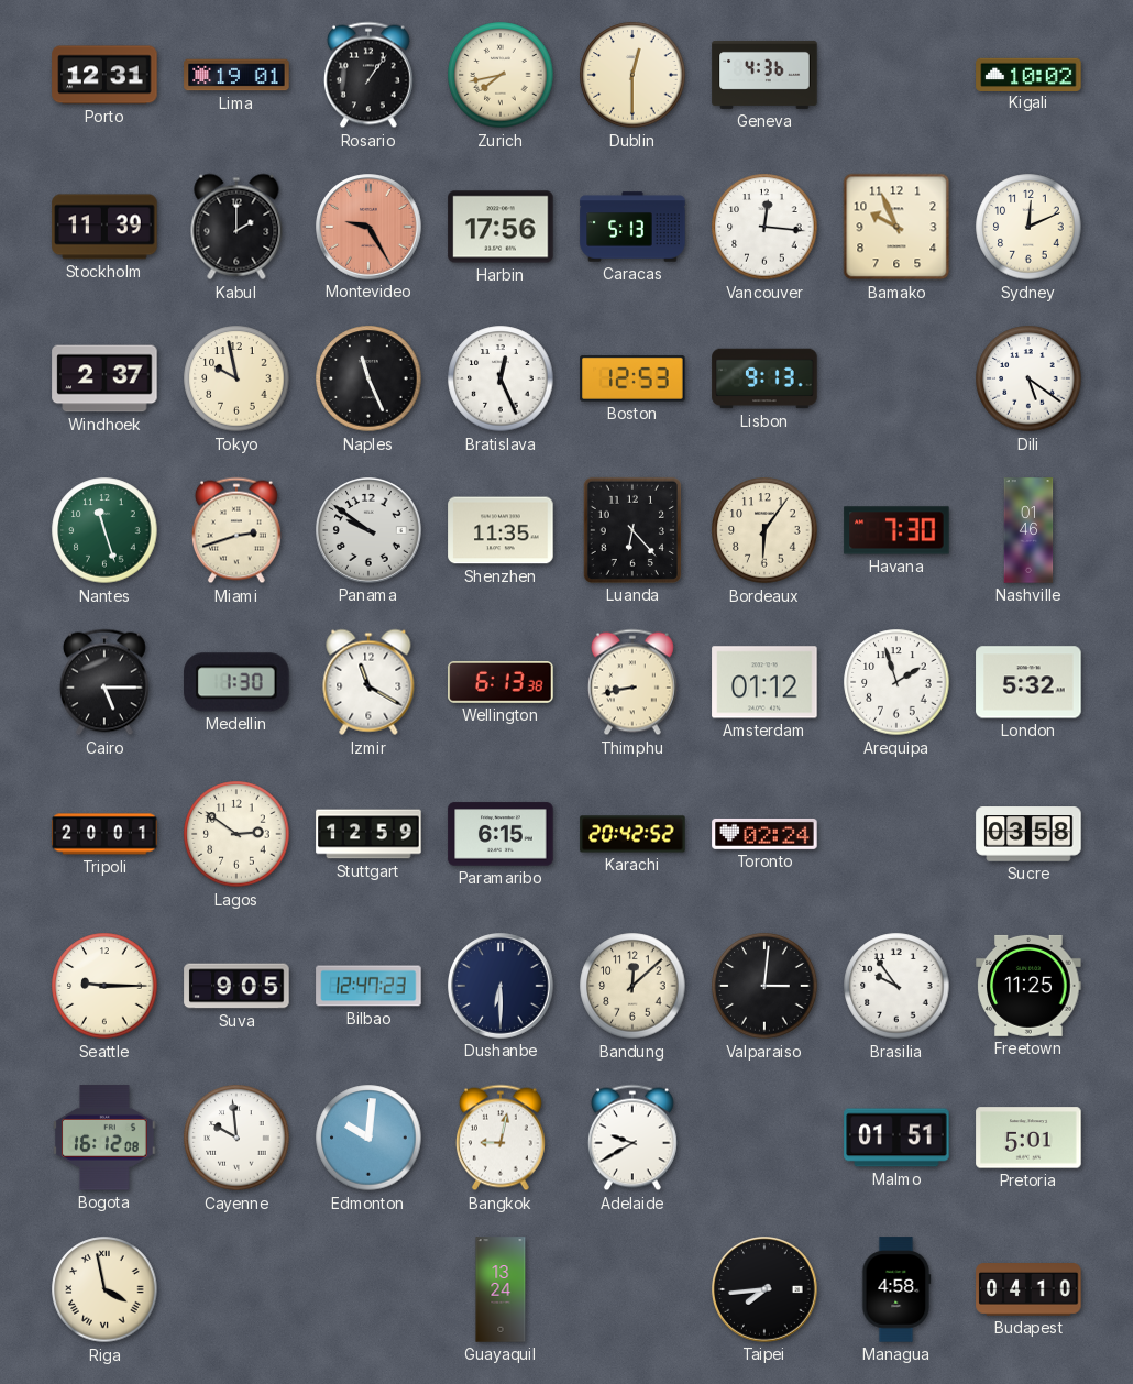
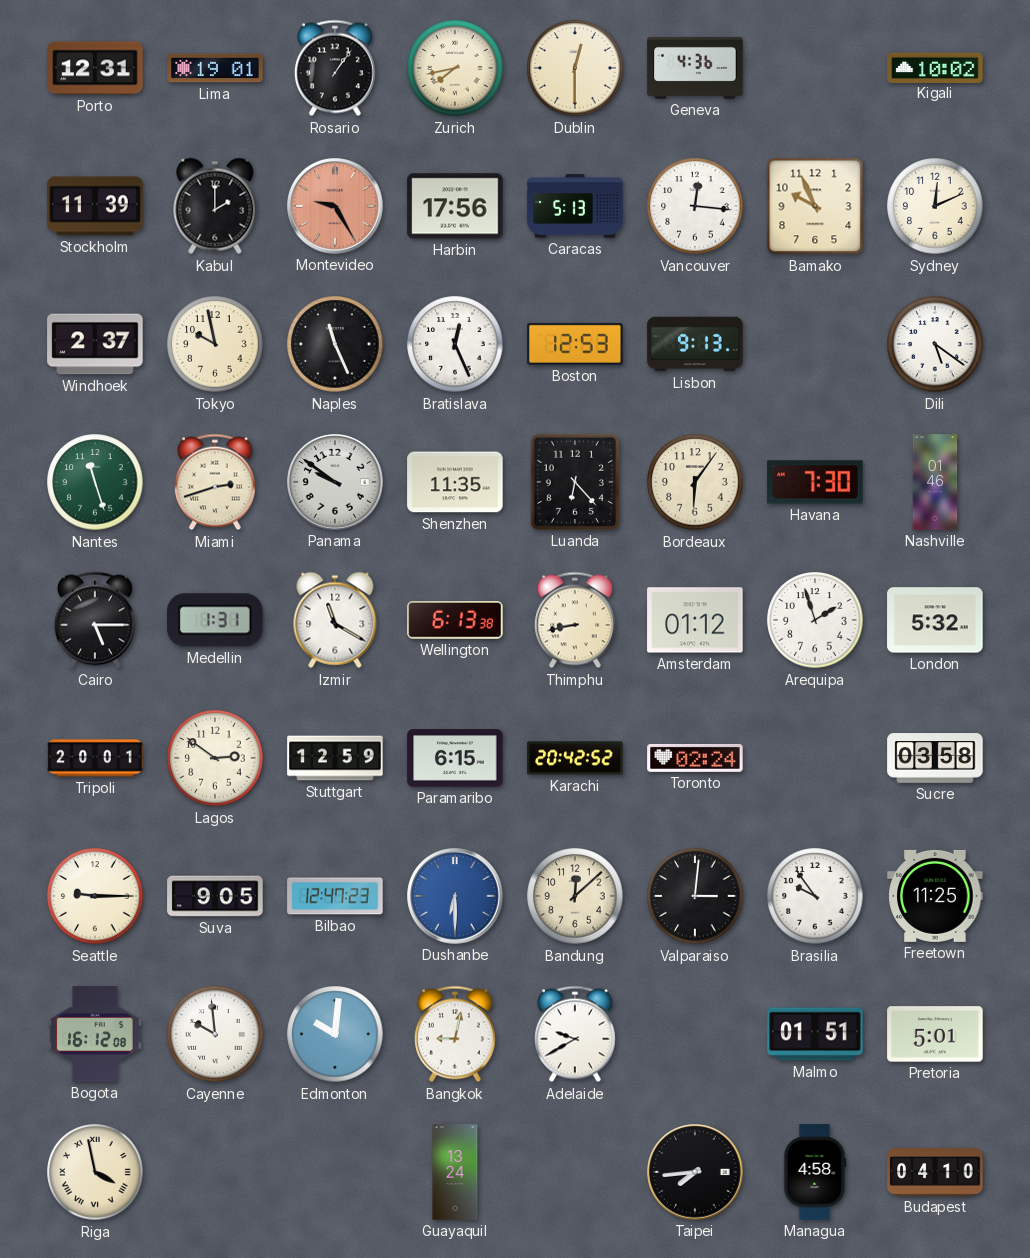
Medellin: 1:30 -> 1:31 (215, 620)
Dushanbe dial: navy -> blue (455, 896)
